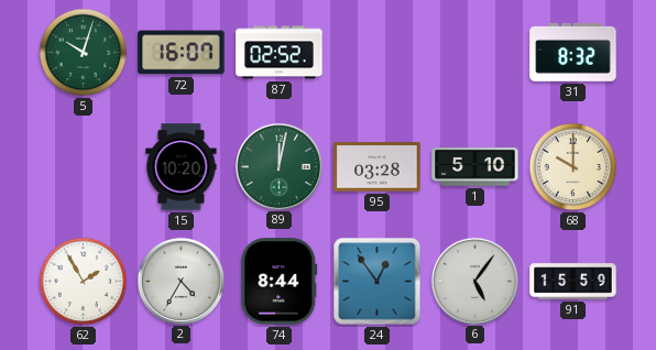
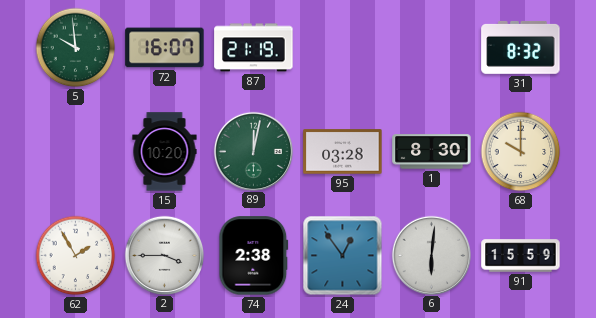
5: 10:03 -> 9:59 (76, 48)
87: 02:52 -> 21:19 (254, 48)
1: 5:10 -> 8:30 (432, 152)
2: 4:35 -> 3:45 (164, 255)
74: 8:44 -> 2:38 (254, 256)
6: 5:06 -> 6:01 (431, 255)
